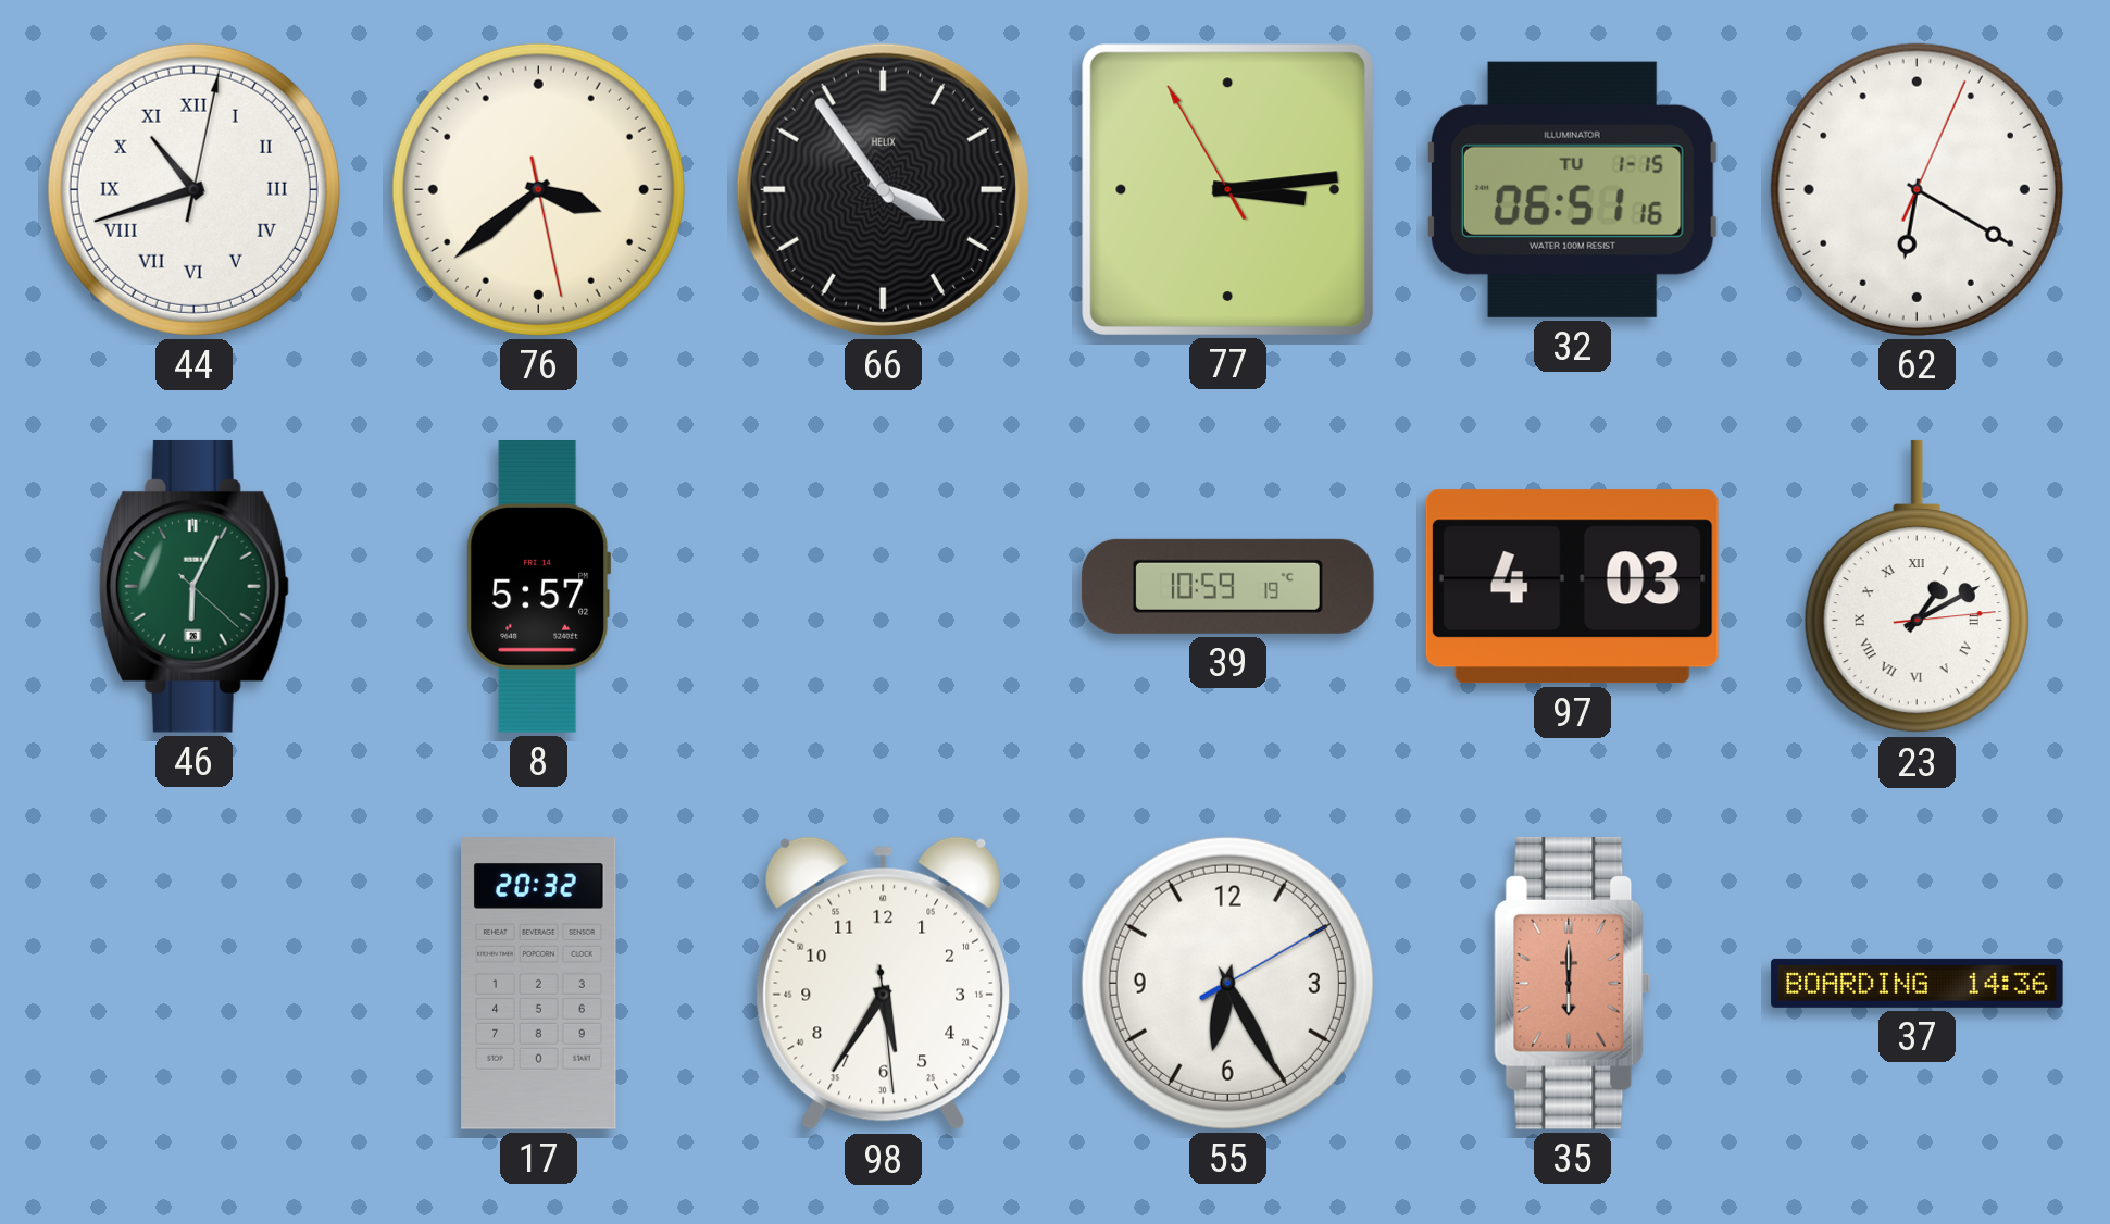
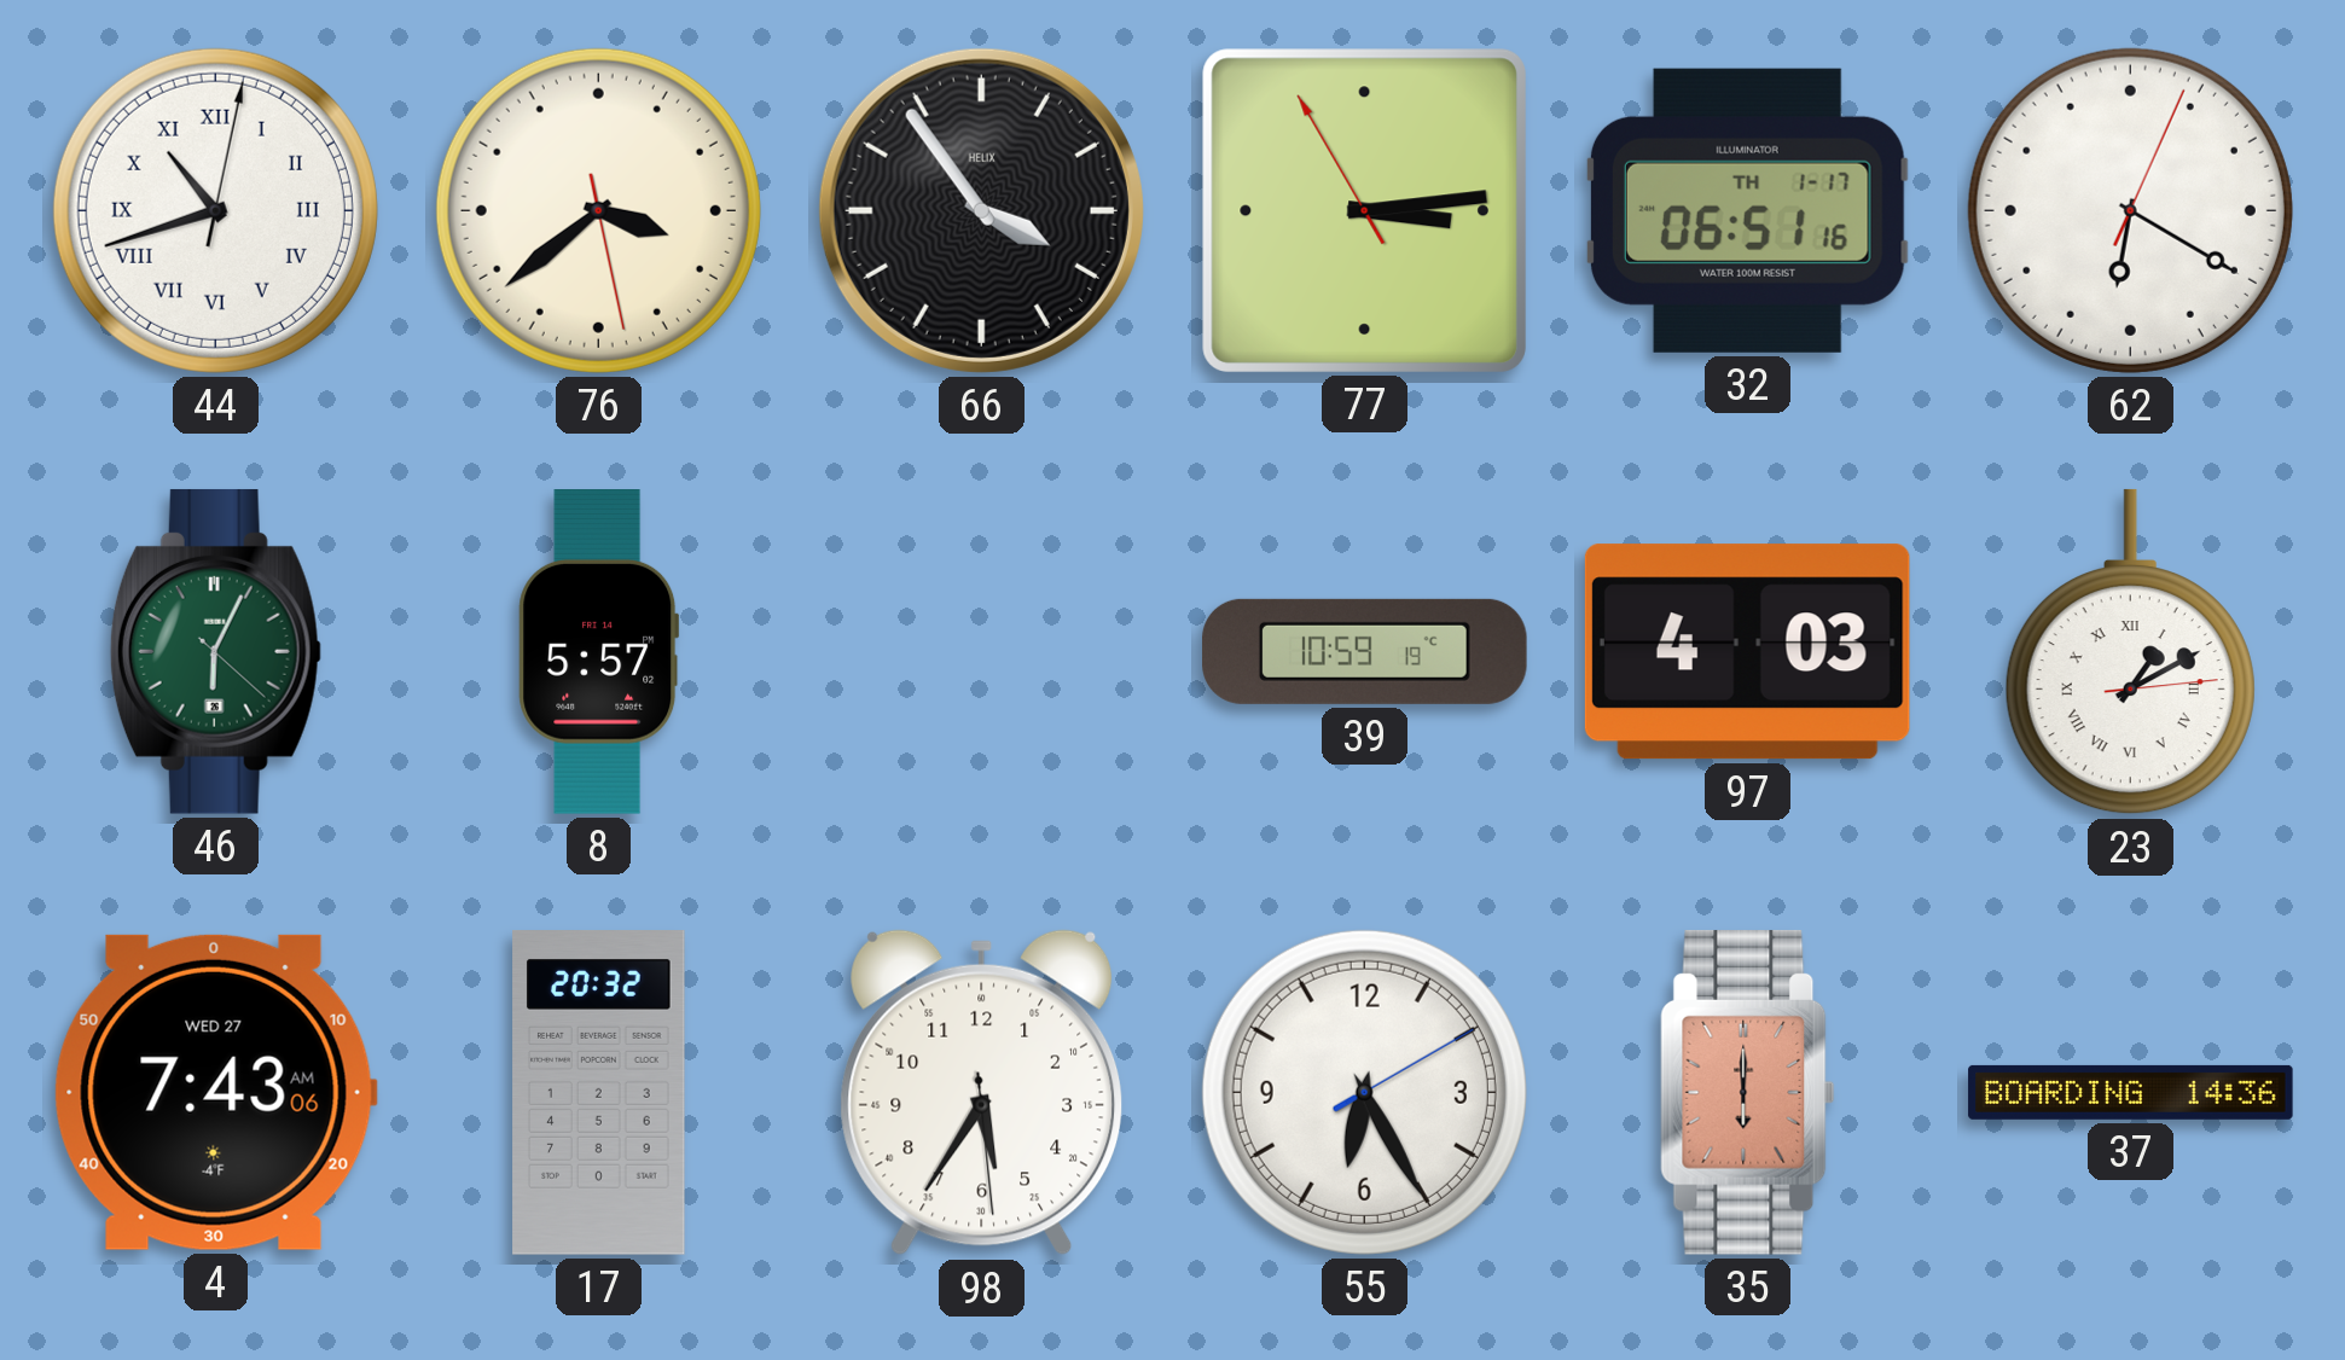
32 date: TU 1-15 -> TH 1-17 (1747, 210)
4: none -> 7:43 (215, 1092)
